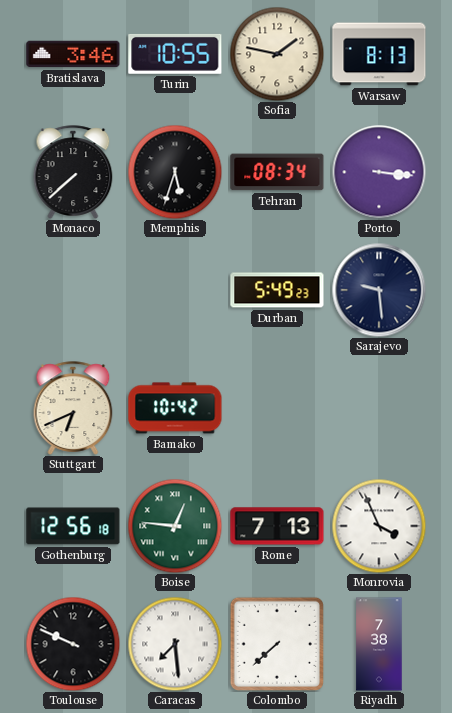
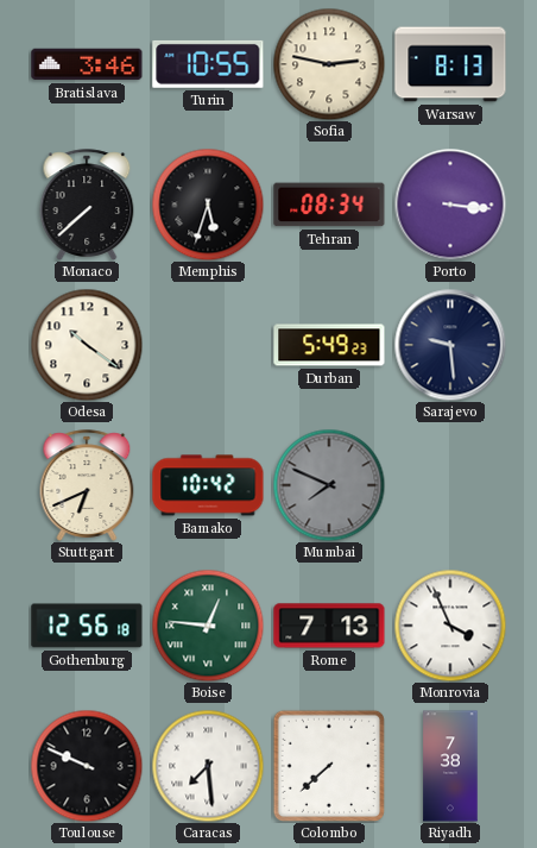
Sofia: 1:47 -> 2:47 (329, 64)
Odesa: none -> 10:21 (87, 345)
Mumbai: none -> 7:49 (329, 485)
